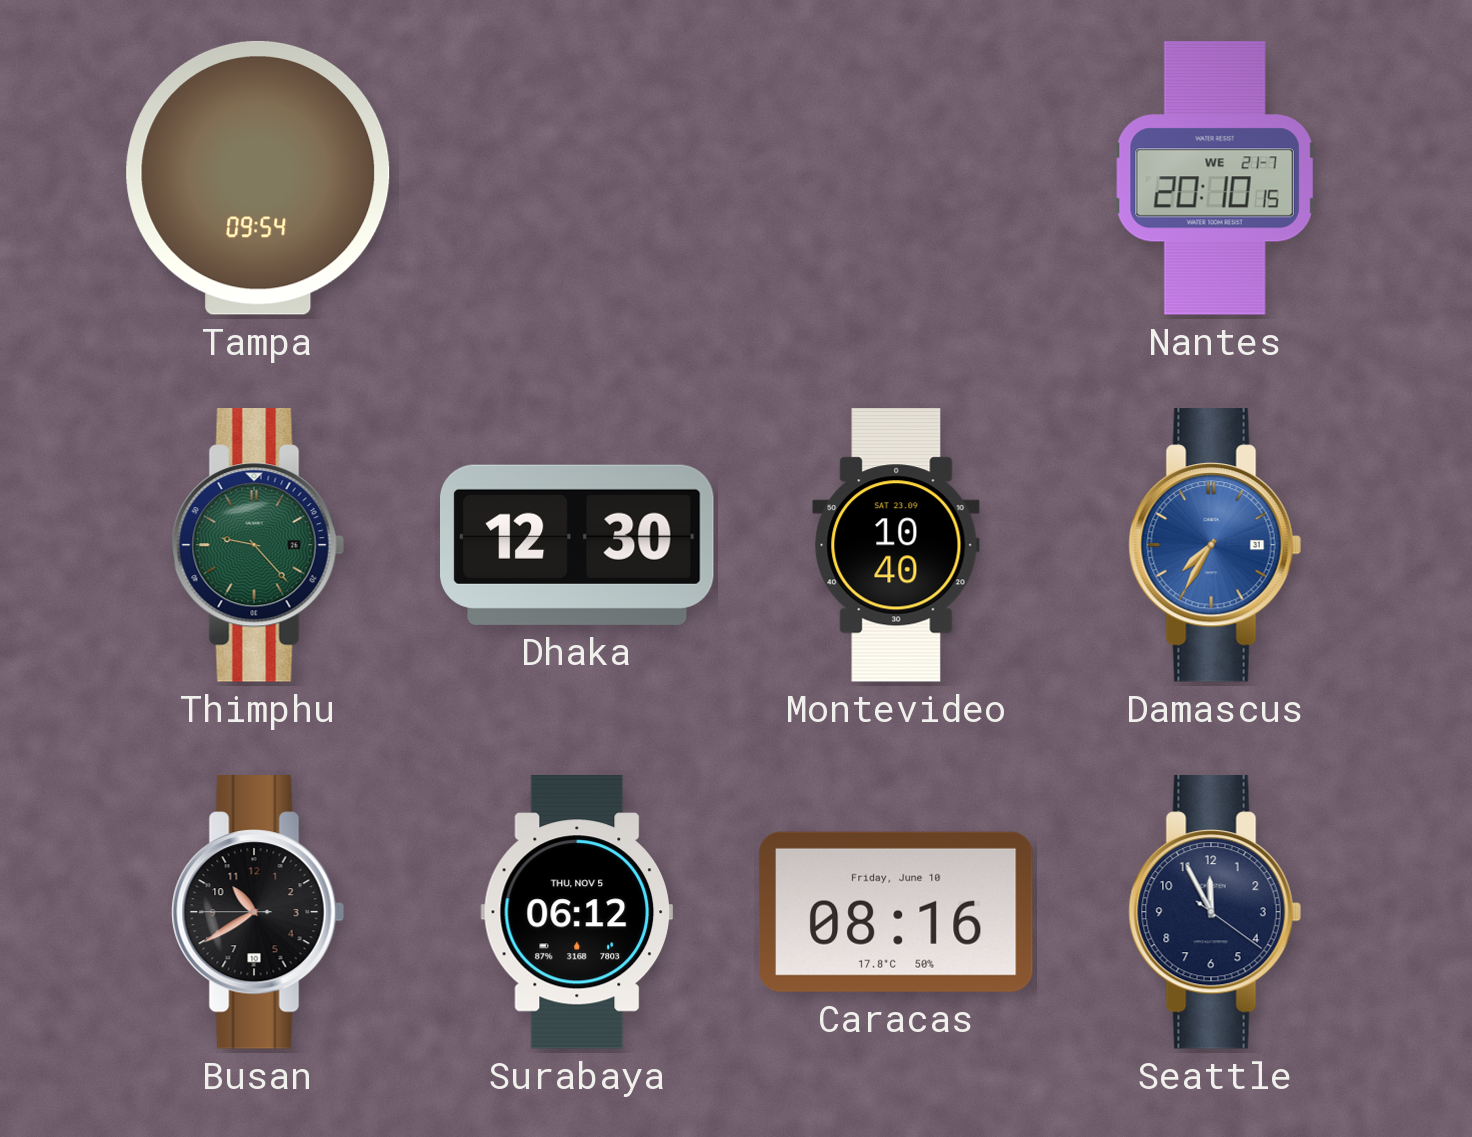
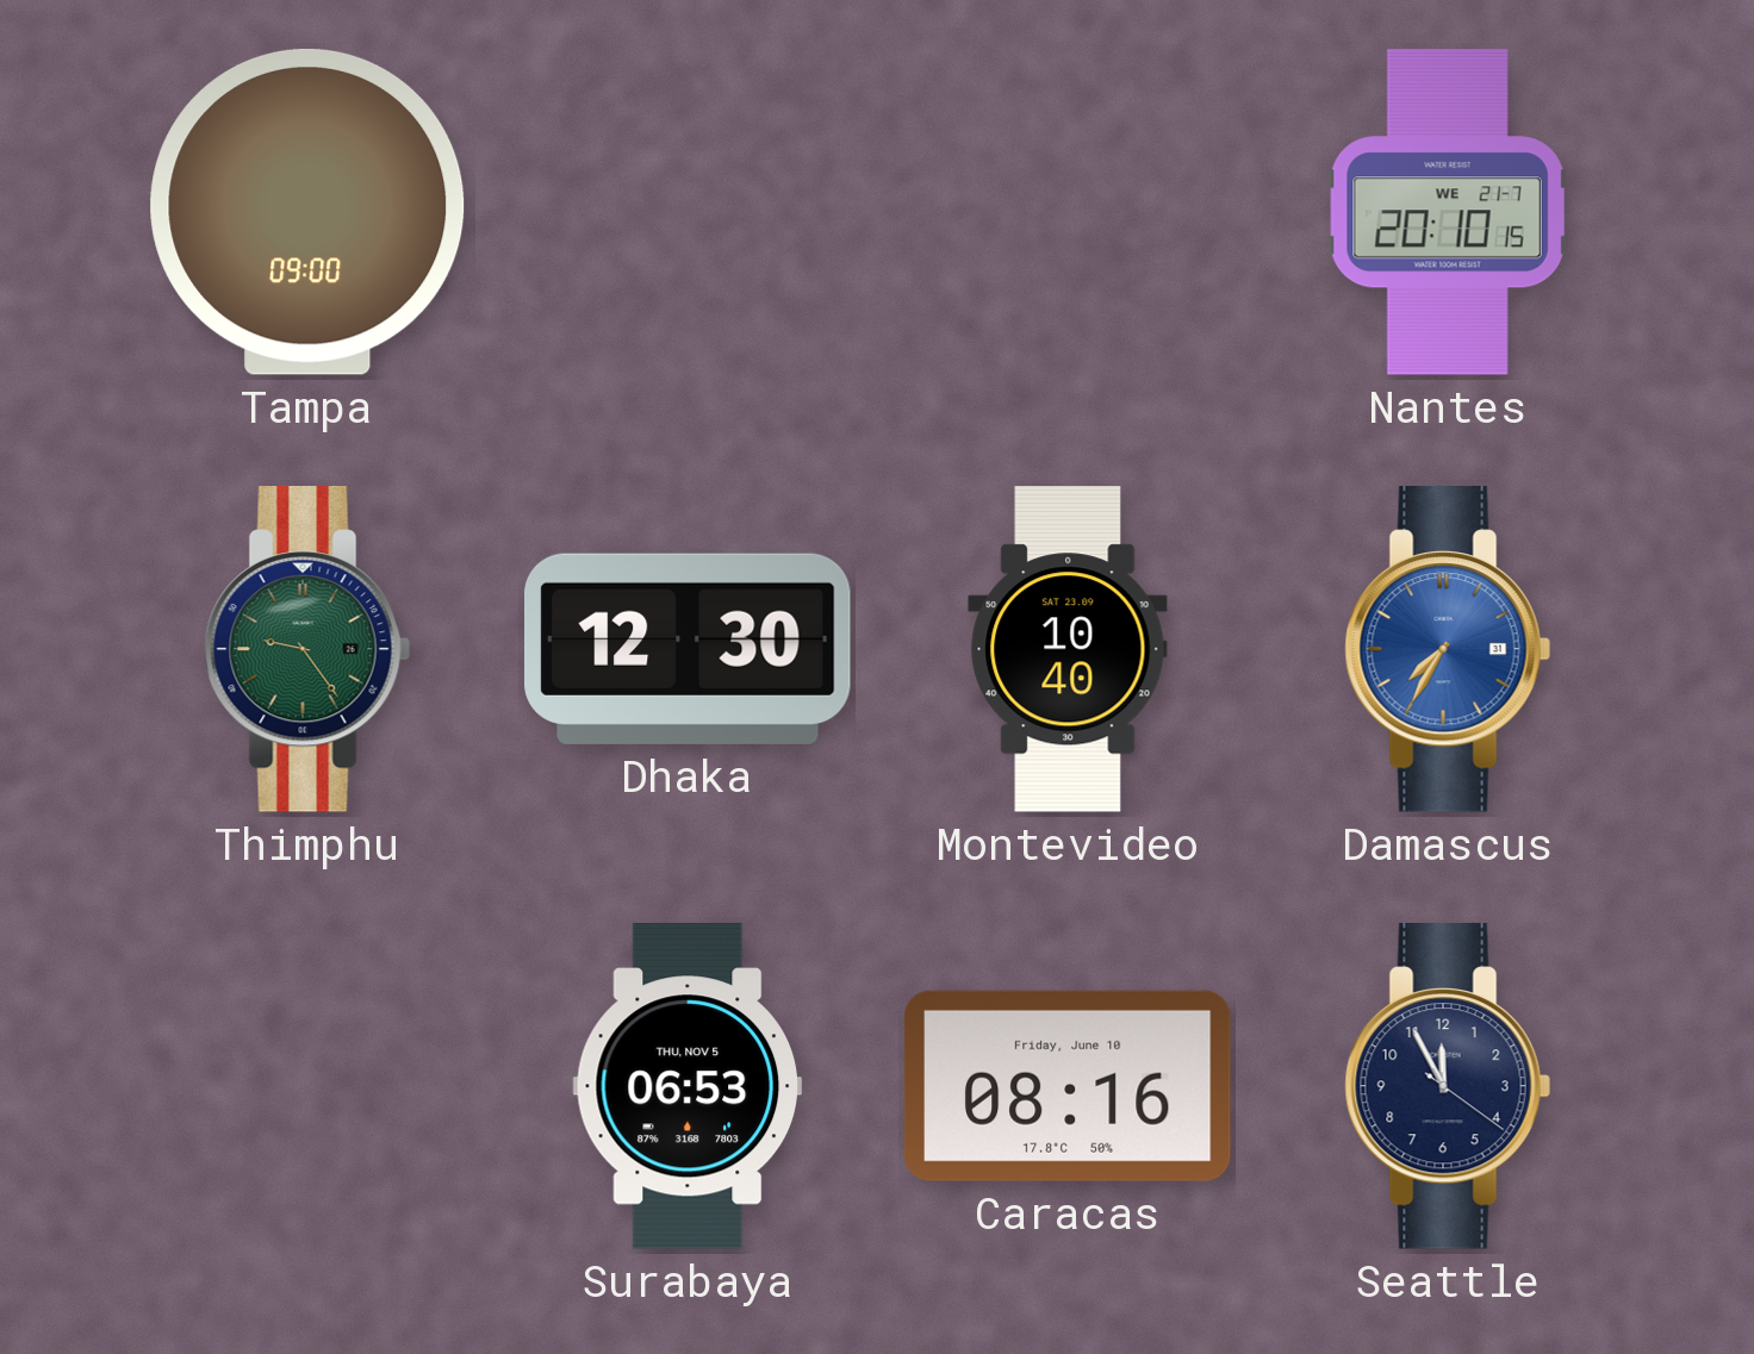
Tampa: 09:54 -> 09:00 (307, 212)
Thimphu: 9:23 -> 9:24 (307, 649)
Busan: 10:39 -> none (258, 912)
Surabaya: 06:12 -> 06:53 (688, 1087)
